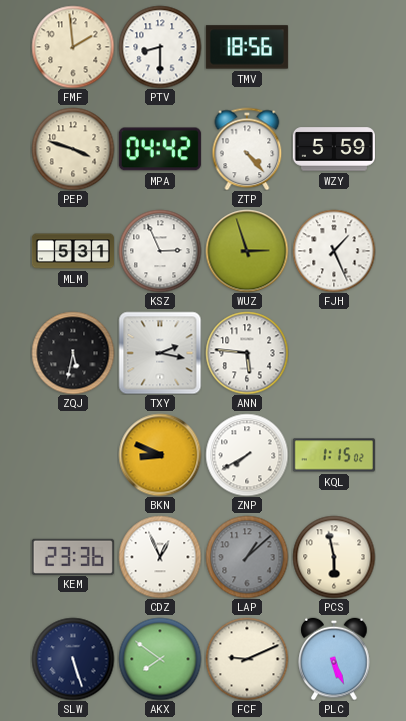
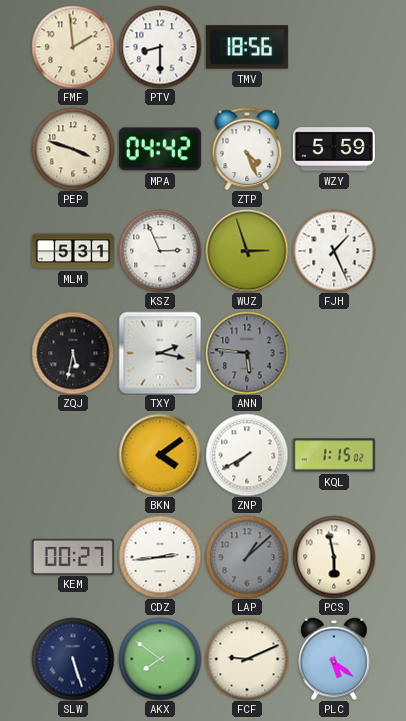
ZTP: 4:23 -> 4:26 (247, 149)
ANN dial: white -> grey (247, 353)
BKN: 8:49 -> 4:09 (160, 455)
KEM: 23:36 -> 00:27 (73, 556)
CDZ: 12:56 -> 2:44 (160, 557)
PLC: 5:26 -> 5:21 (334, 659)
